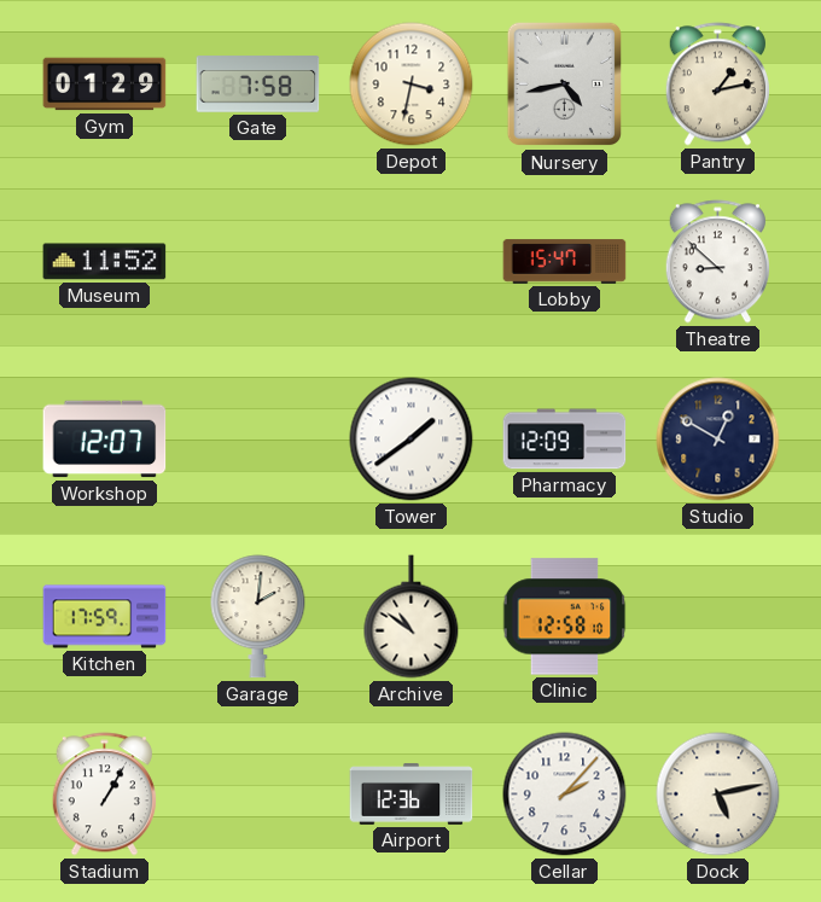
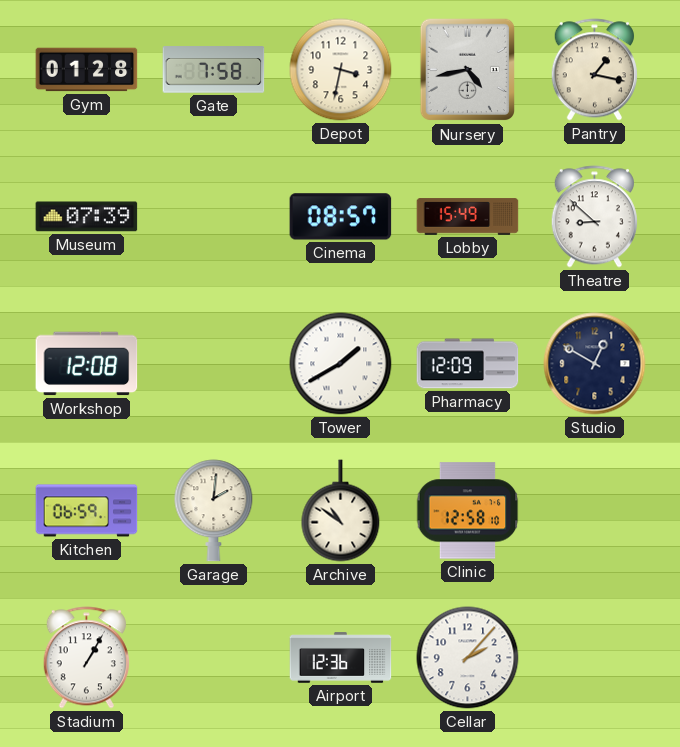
Gym: 01:29 -> 01:28 (87, 70)
Pantry: 1:13 -> 1:17 (594, 70)
Museum: 11:52 -> 07:39 (87, 217)
Cinema: none -> 08:57 (341, 217)
Lobby: 15:47 -> 15:49 (468, 217)
Workshop: 12:07 -> 12:08 (87, 364)
Tower: 1:39 -> 1:40 (341, 364)
Kitchen: 17:59 -> 06:59 (87, 511)
Dock: 5:13 -> none (718, 795)
